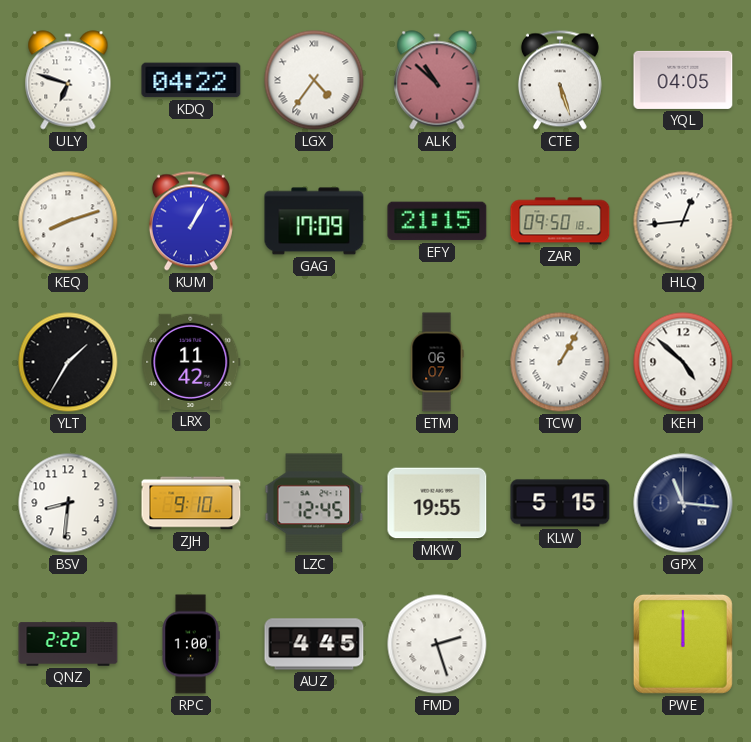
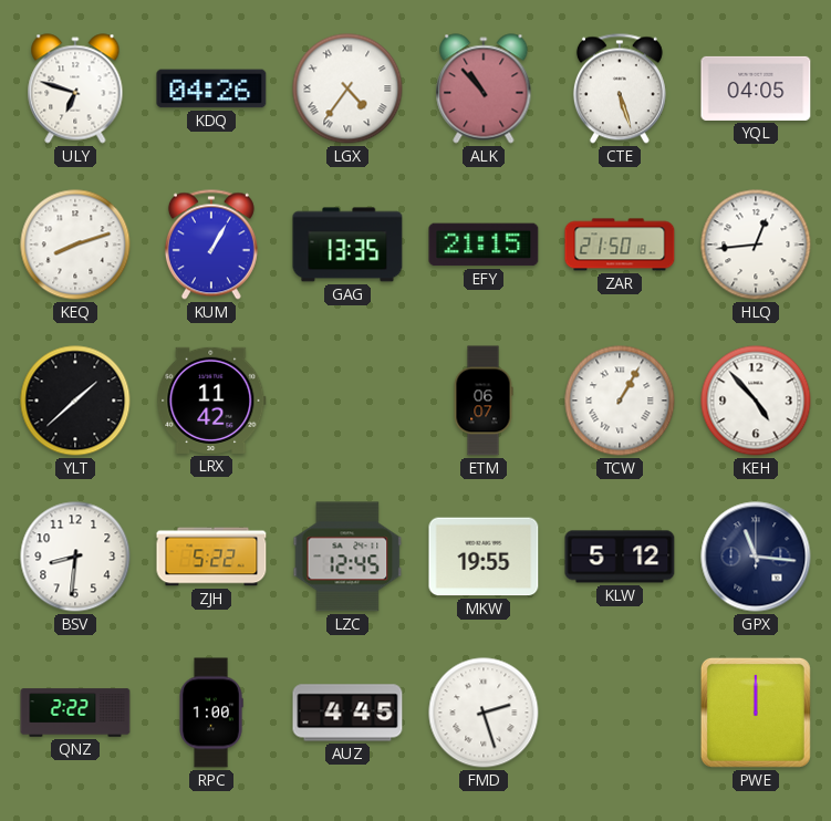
KDQ: 04:22 -> 04:26 (211, 89)
ALK: 10:52 -> 10:53 (484, 89)
GAG: 17:09 -> 13:35 (347, 245)
ZAR: 09:50 -> 21:50 (620, 245)
YLT: 1:35 -> 1:38 (75, 401)
KEH: 4:52 -> 4:53 (756, 401)
ZJH: 9:10 -> 5:22 (211, 557)
KLW: 5:15 -> 5:12 (620, 557)
